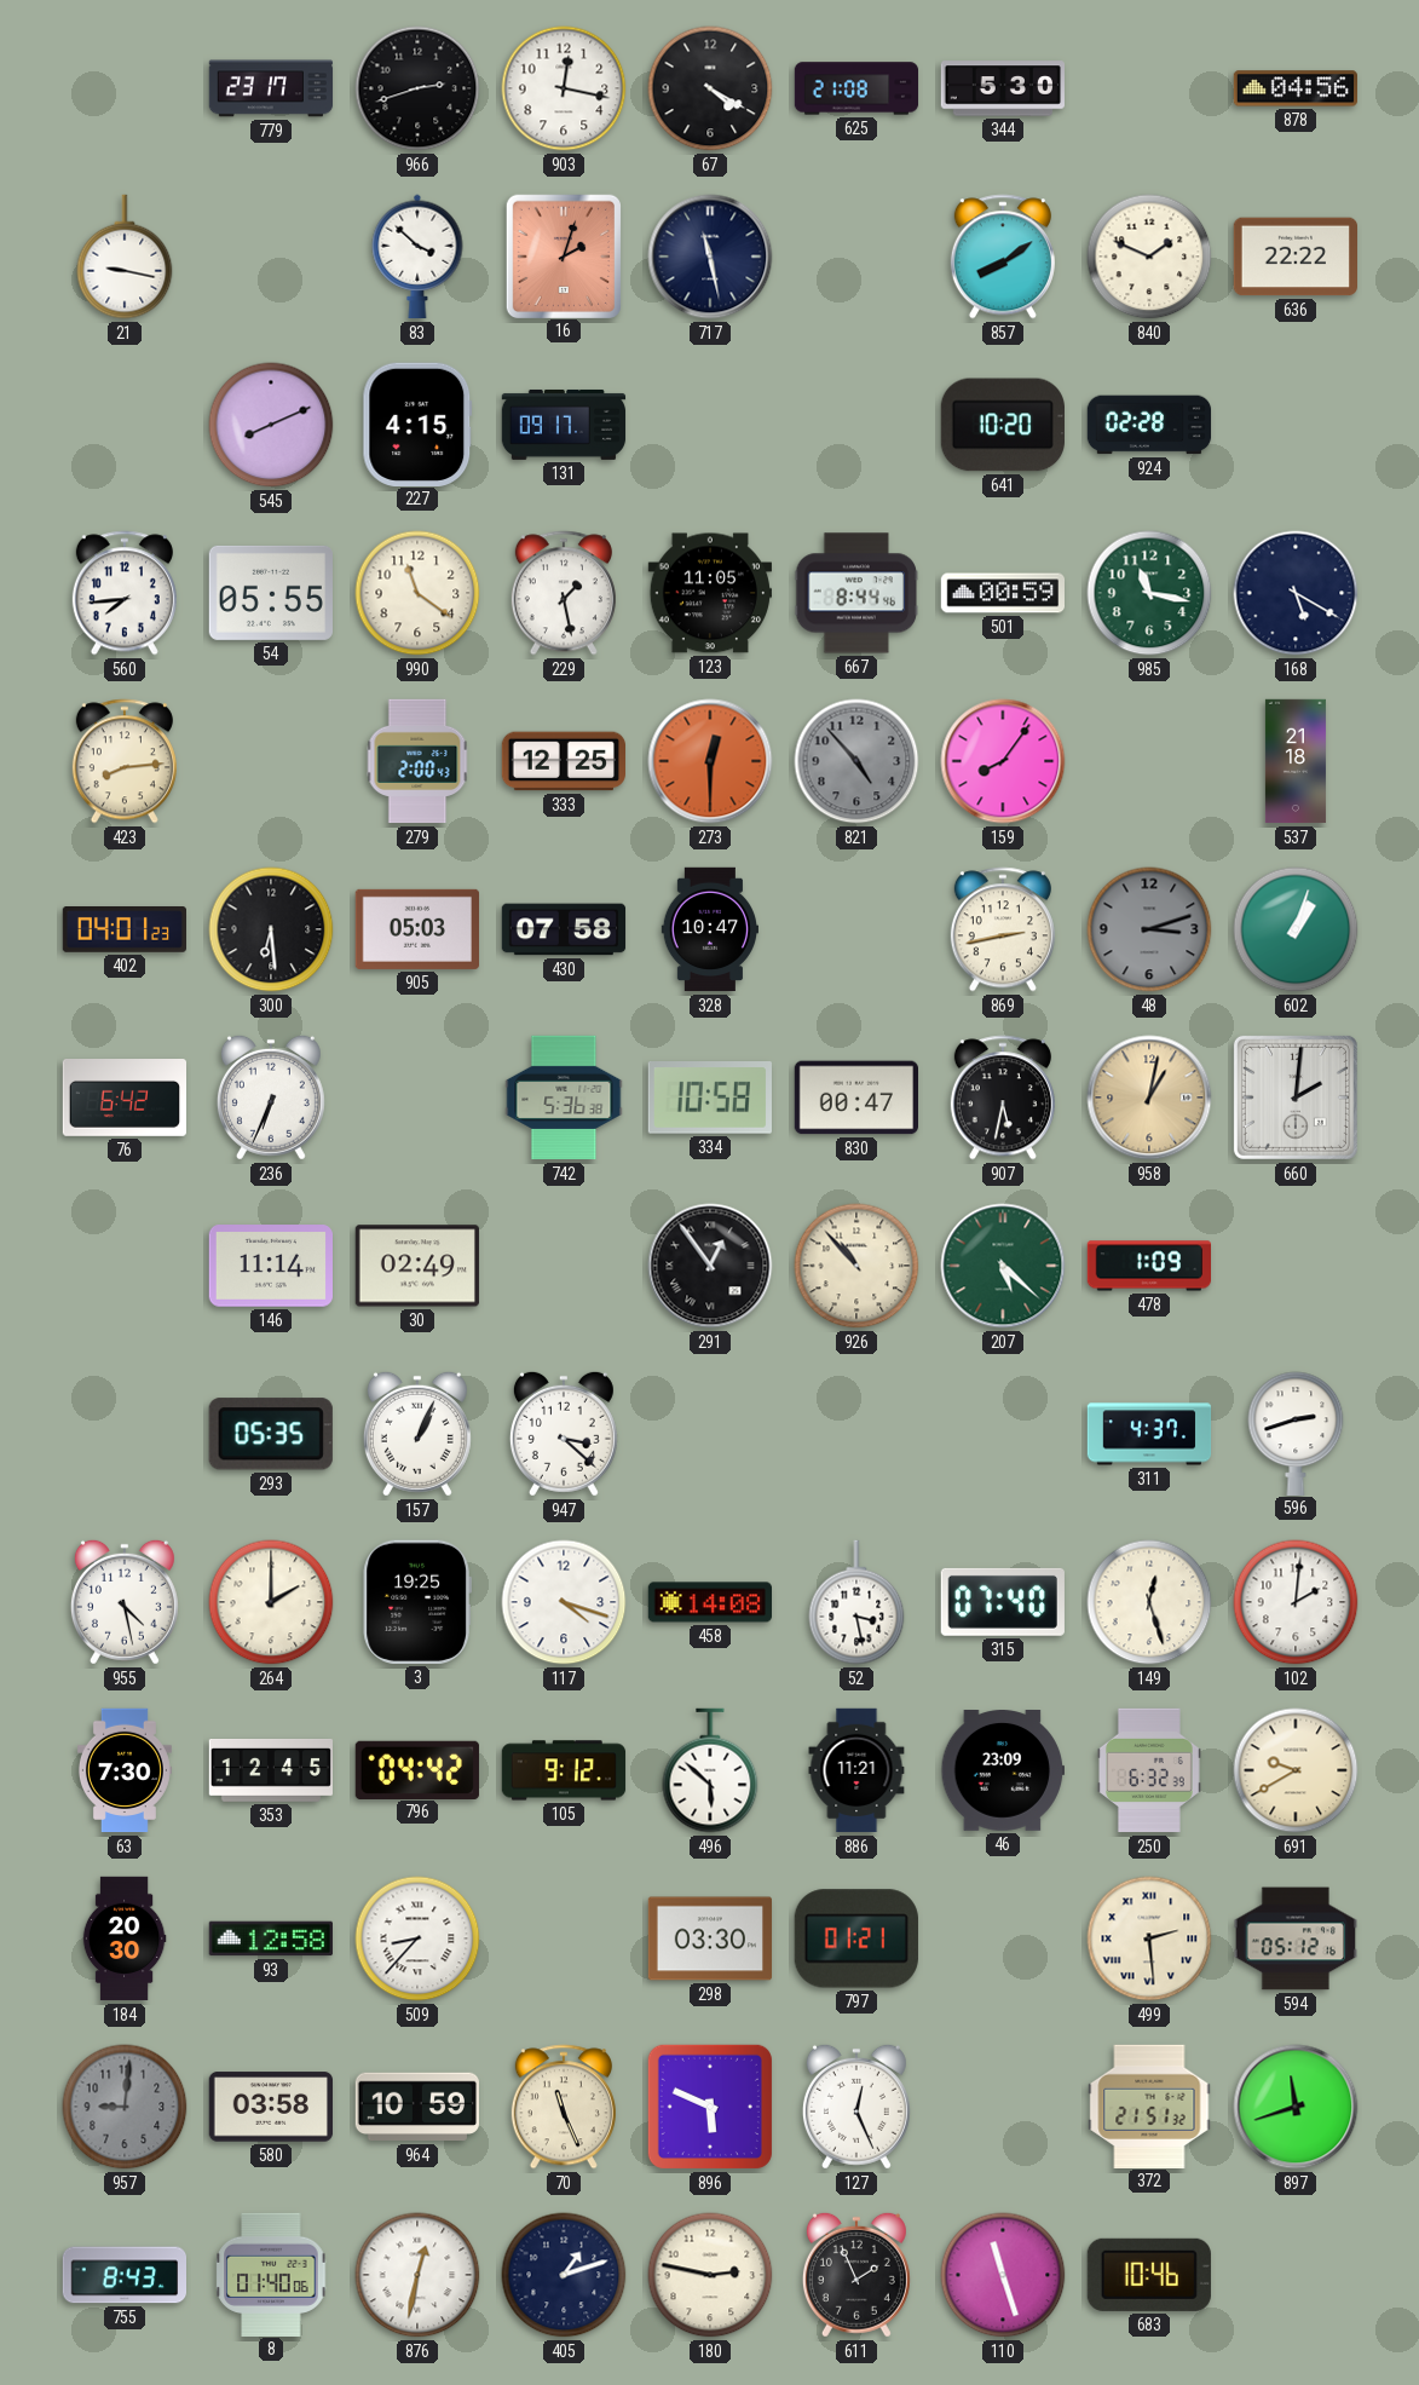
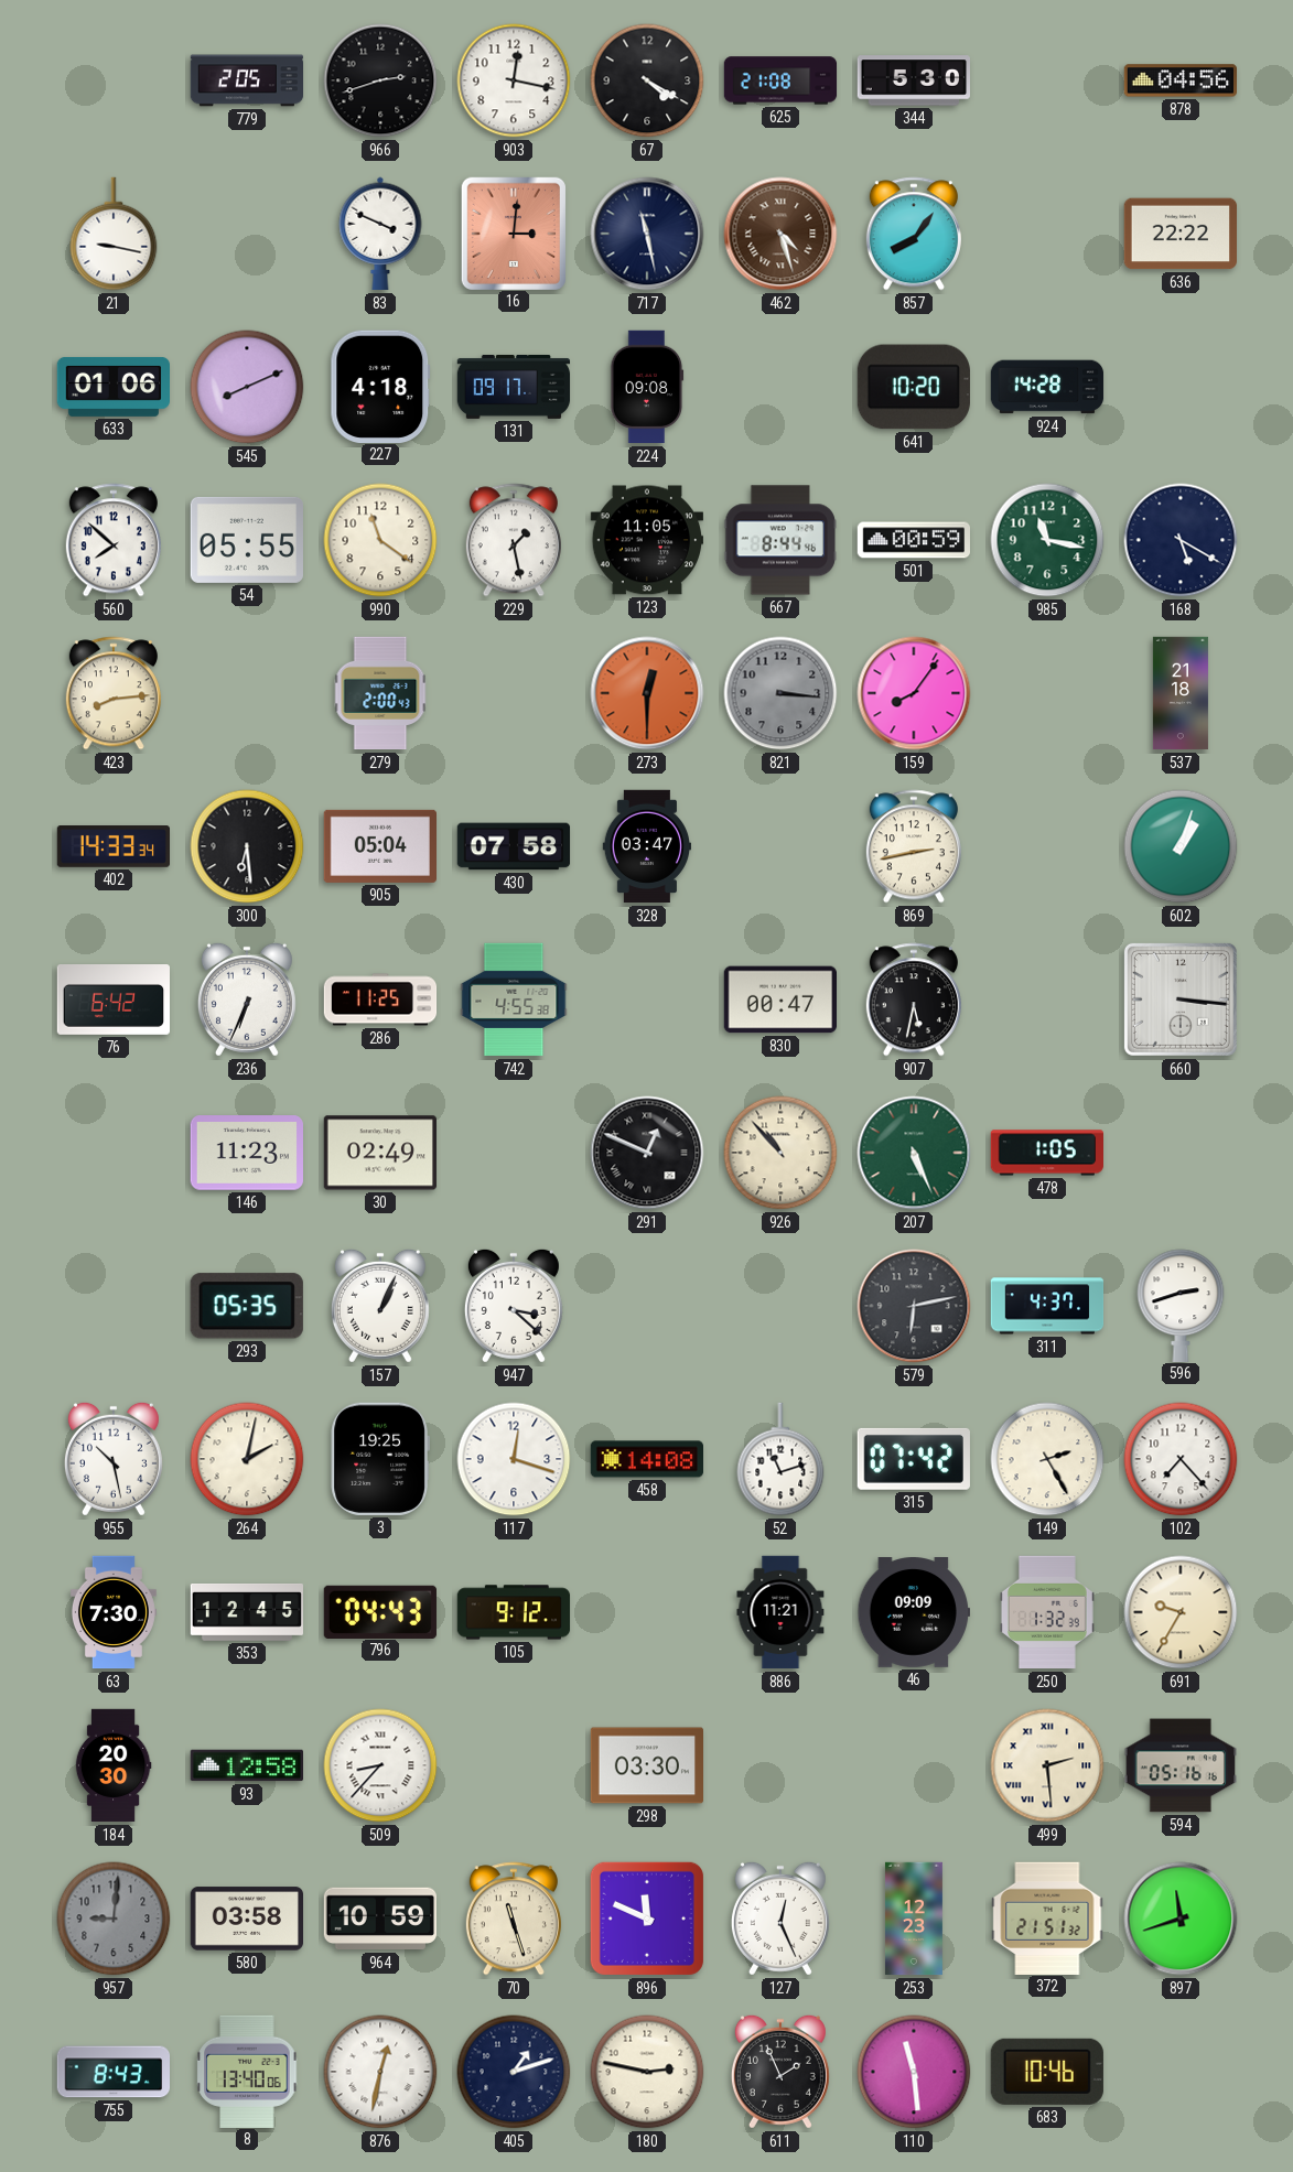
779: 23:17 -> 2:05 (247, 80)
83: 3:52 -> 3:49 (380, 234)
16: 2:03 -> 3:01 (514, 233)
462: none -> 4:27 (780, 234)
857: 8:09 -> 8:06 (914, 234)
840: 1:49 -> none (1149, 257)
633: none -> 01:06 (112, 387)
227: 4:15 -> 4:18 (380, 386)
224: none -> 09:08 (647, 387)
924: 02:28 -> 14:28 (1047, 387)
560: 7:44 -> 7:52 (114, 540)
333: 12:25 -> none (563, 761)
821: 4:53 -> 3:16 (780, 693)
402: 04:01 -> 14:33 (112, 847)
905: 05:03 -> 05:04 (379, 846)
328: 10:47 -> 03:47 (646, 846)
48: 3:12 -> none (1149, 929)
286: none -> 11:25 (380, 999)
742: 5:36 -> 4:55 (514, 999)
334: 10:58 -> none (710, 1098)
958: 1:02 -> none (1149, 1098)
660: 2:01 -> 3:16 (1181, 999)
146: 11:14 -> 11:23 (246, 1153)
291: 12:54 -> 12:49 (647, 1153)
207: 5:22 -> 5:26 (914, 1153)
478: 1:09 -> 1:05 (1046, 1153)
579: none -> 6:13 (914, 1306)
955: 4:28 -> 10:28 (114, 1459)
264: 2:00 -> 2:02 (247, 1459)
117: 4:18 -> 12:18 (514, 1459)
52: 3:28 -> 11:12 (780, 1459)
315: 07:40 -> 07:42 (914, 1459)
149: 12:27 -> 2:25 (1047, 1459)
102: 2:01 -> 7:23 (1181, 1459)
796: 04:42 -> 04:43 (380, 1611)
496: 5:52 -> none (710, 1770)
46: 23:09 -> 09:09 (913, 1613)
250: 6:32 -> 1:32 (1047, 1612)
691: 9:40 -> 9:35 (1181, 1612)
797: 01:21 -> none (856, 1938)
594: 05:12 -> 05:16 (1179, 1765)
70: 11:26 -> 11:27 (514, 1919)
896: 5:49 -> 11:49 (647, 1919)
253: none -> 12:23 (914, 1919)
8: 01:40 -> 13:40 (247, 2071)
110: 11:27 -> 11:29 (914, 2072)
